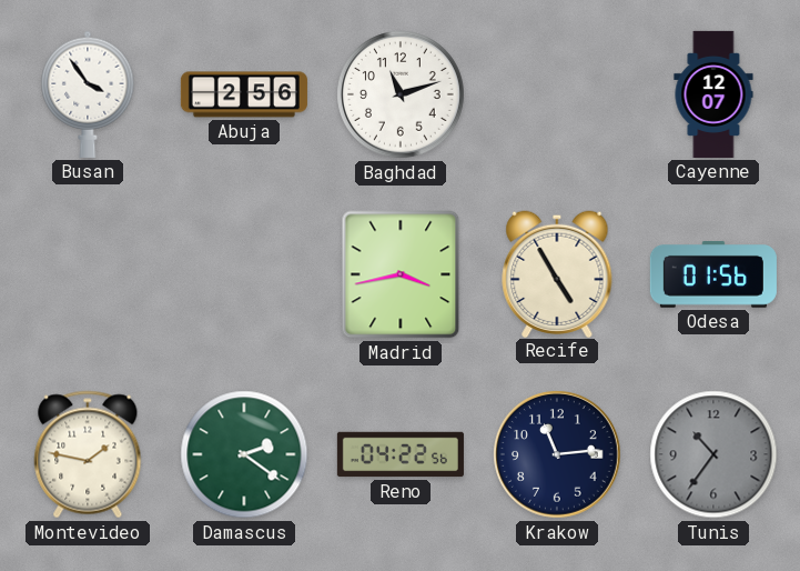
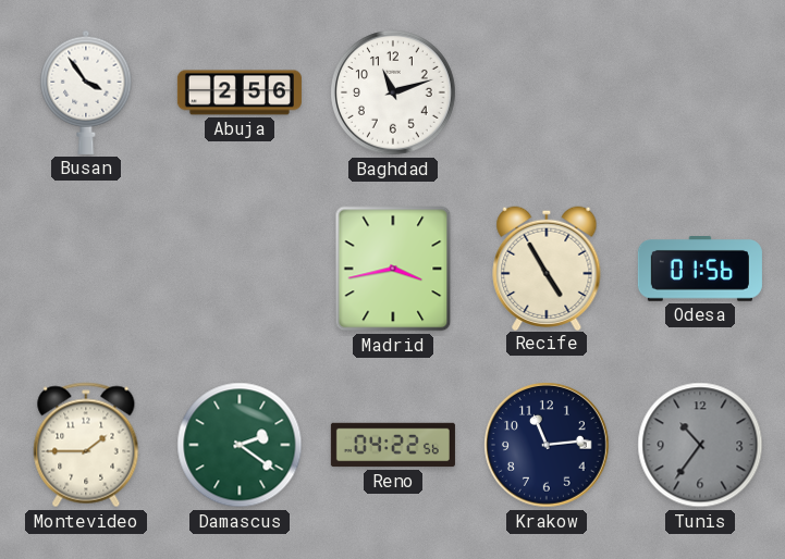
Cayenne: 12:07 -> none (713, 94)
Montevideo: 1:47 -> 1:45 (86, 445)
